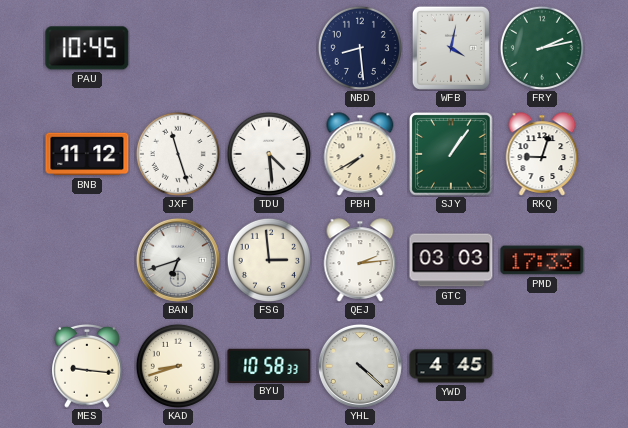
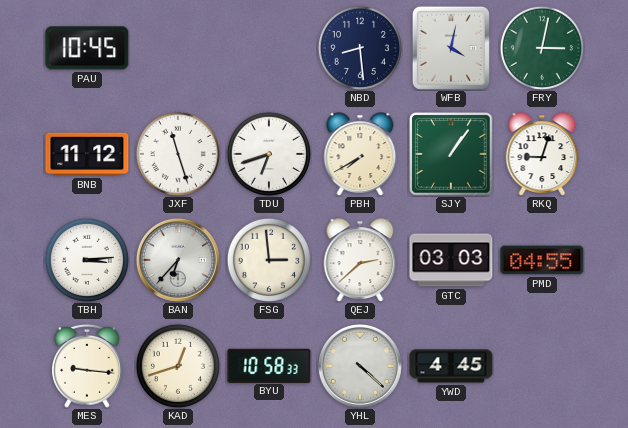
FRY: 2:13 -> 3:02 (542, 48)
TDU: 4:29 -> 6:42 (269, 154)
TBH: none -> 3:14 (87, 260)
BAN: 6:42 -> 6:37 (178, 260)
QEJ: 2:14 -> 2:38 (360, 260)
PMD: 17:33 -> 04:55 (542, 260)
KAD: 8:42 -> 12:42 (178, 366)
